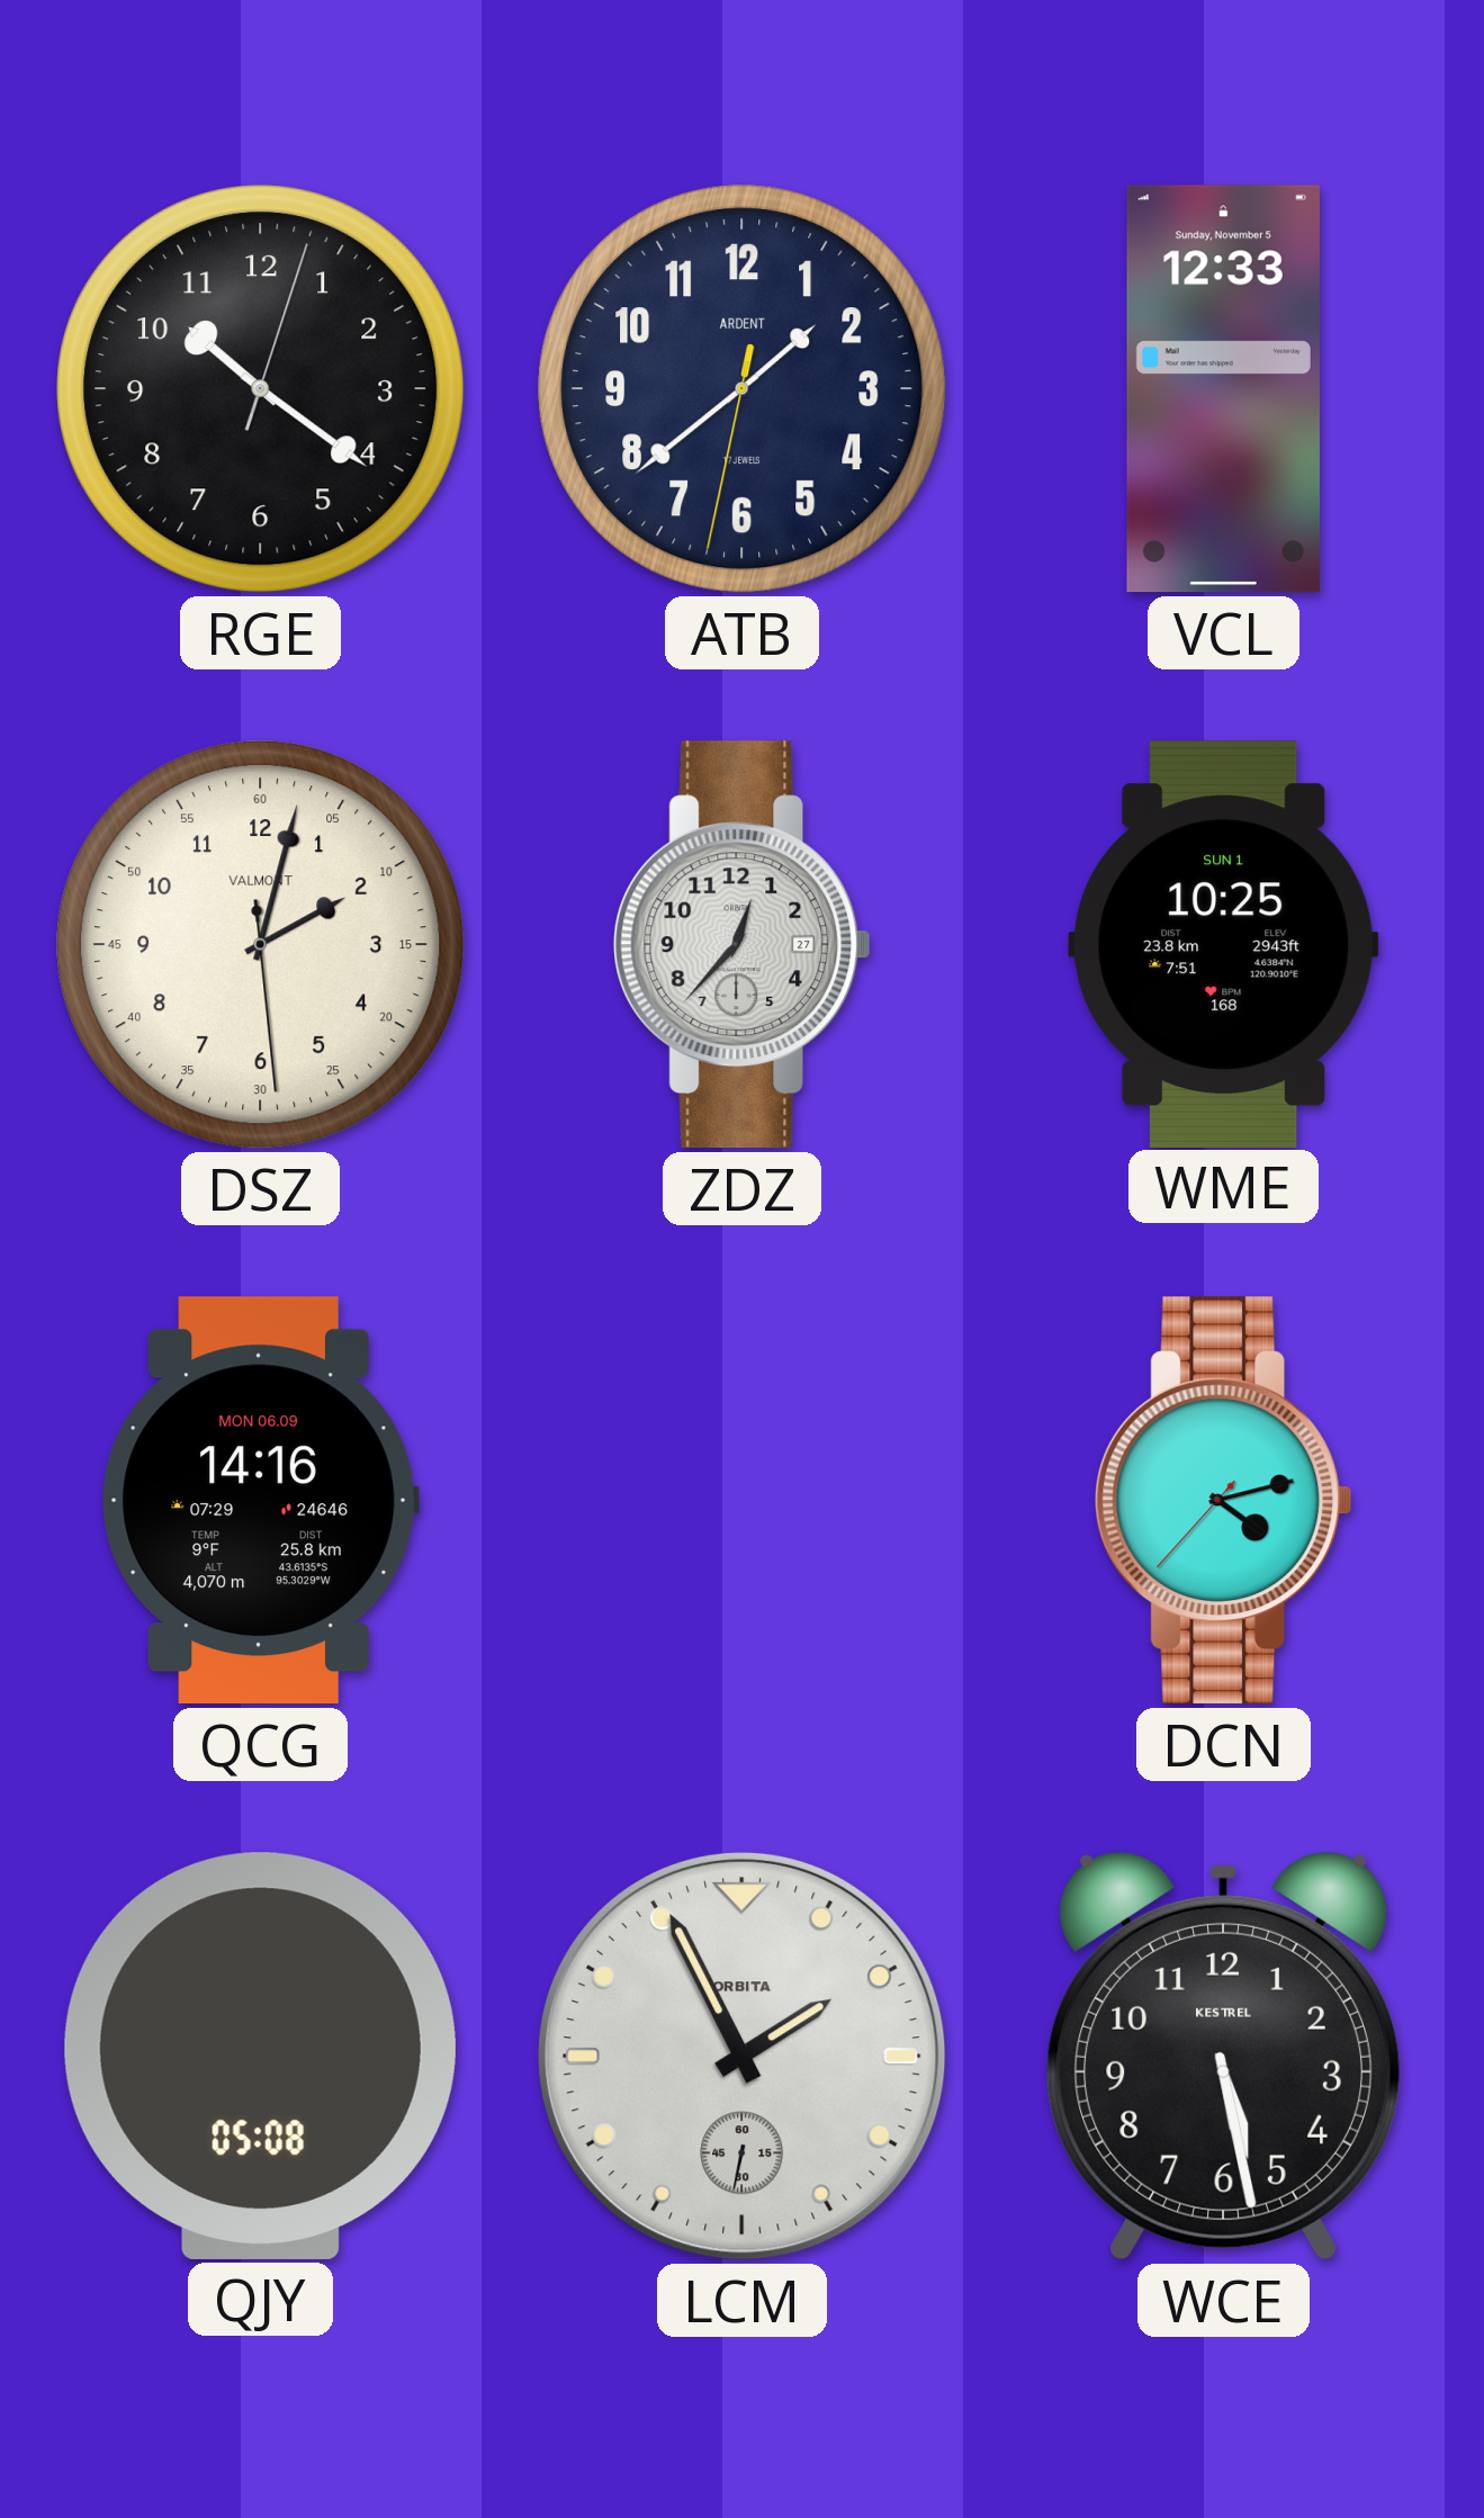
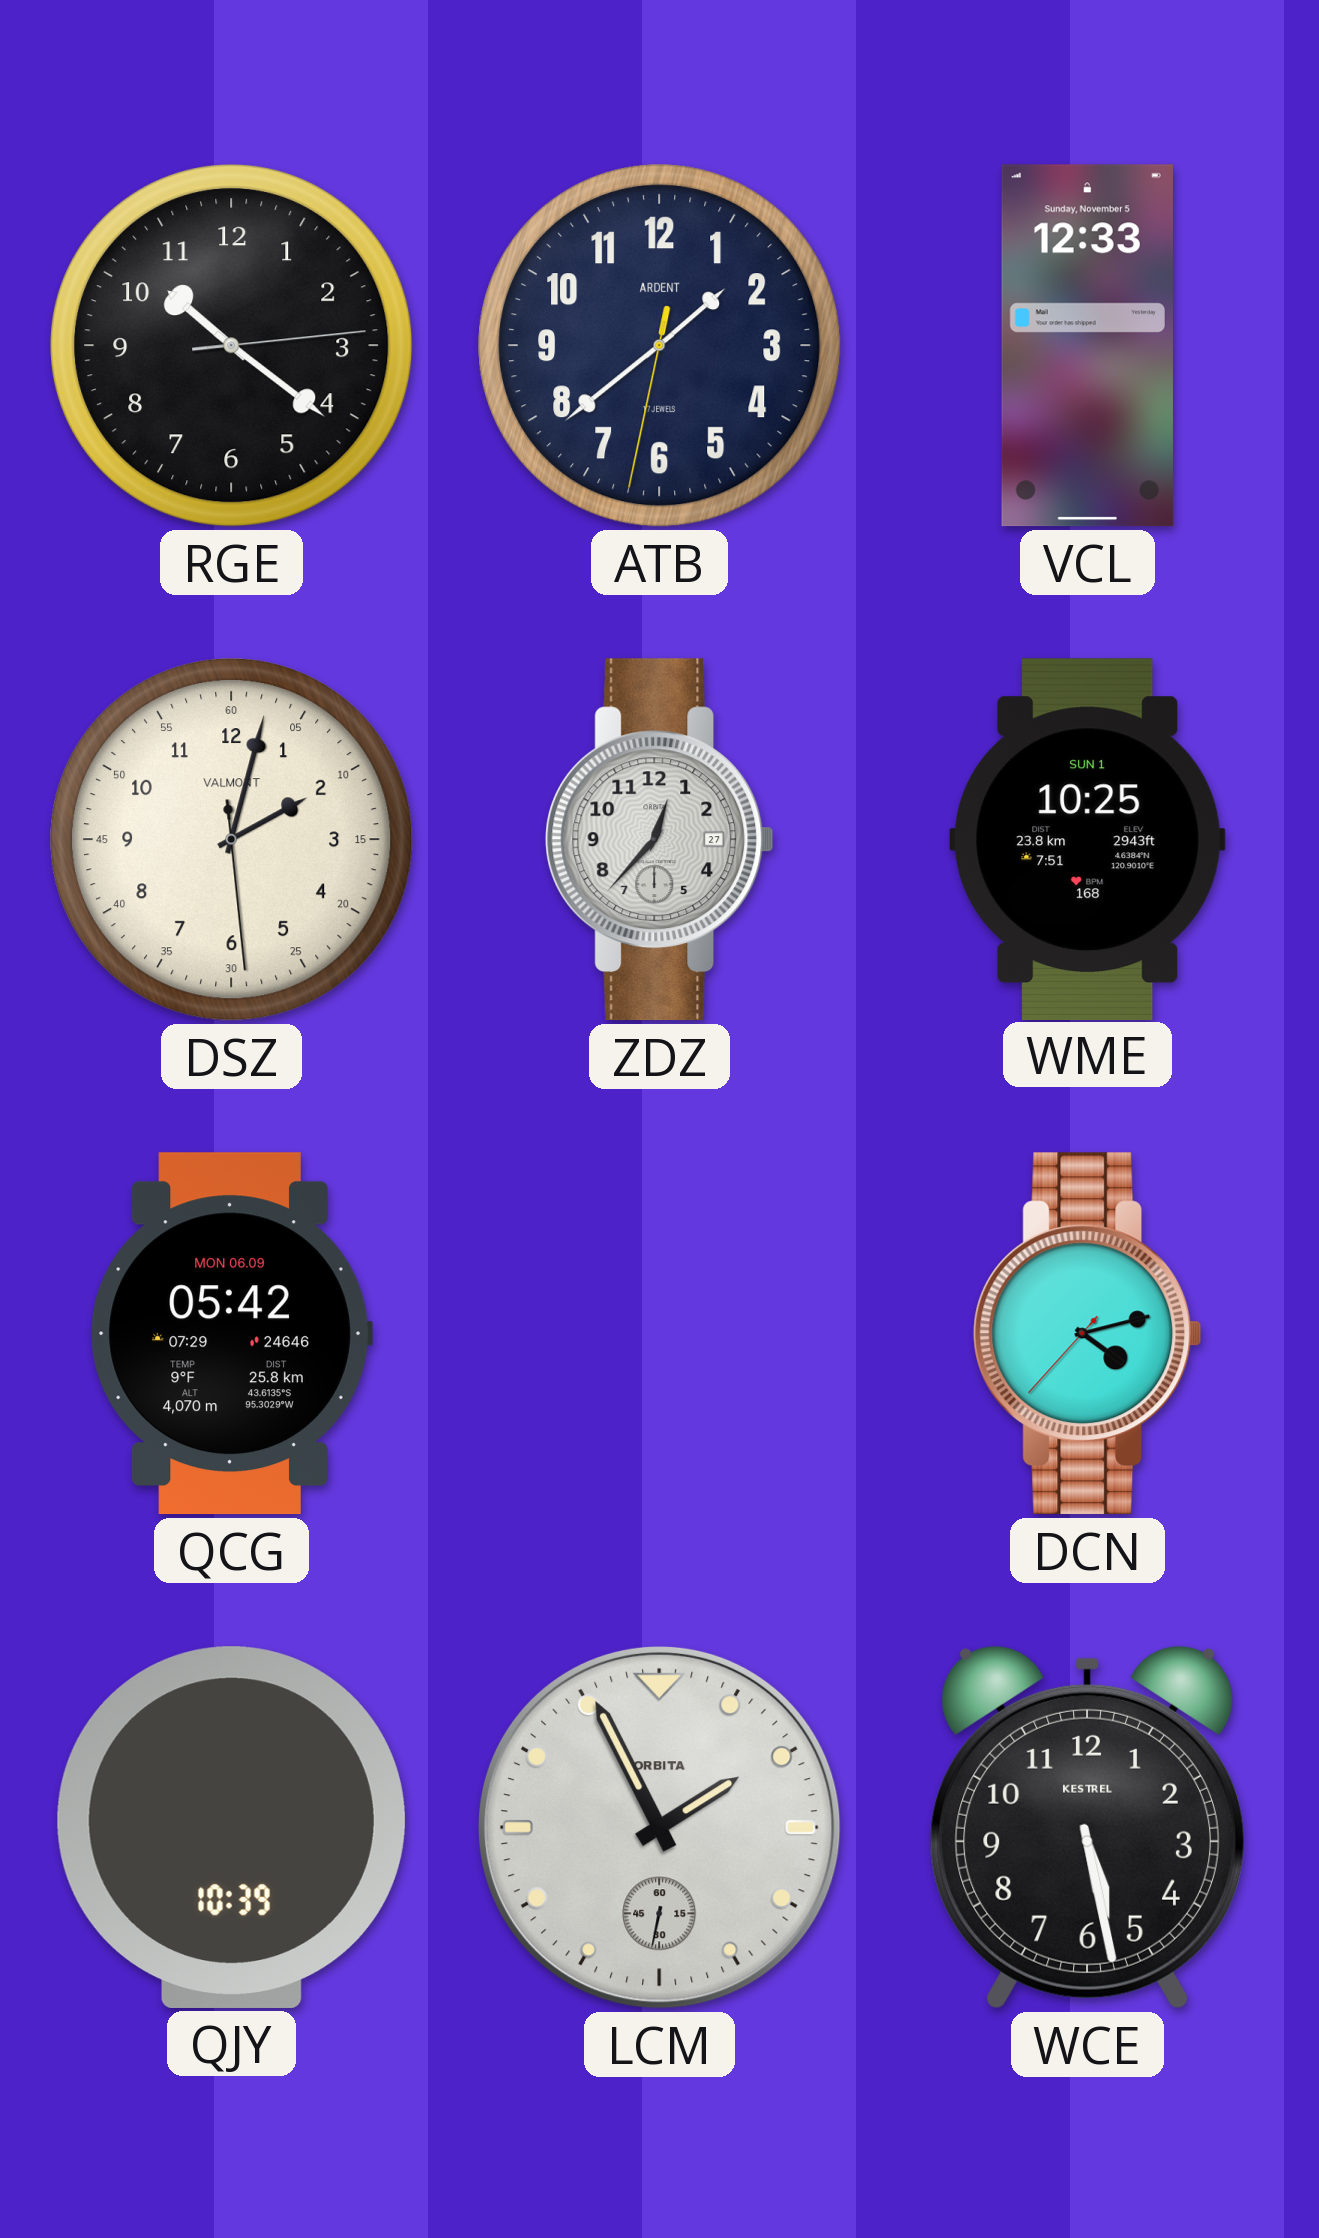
RGE: 10:21:03 -> 10:21:14 (232, 346)
QCG: 14:16 -> 05:42 (231, 1334)
QJY: 05:08 -> 10:39 (231, 1827)
